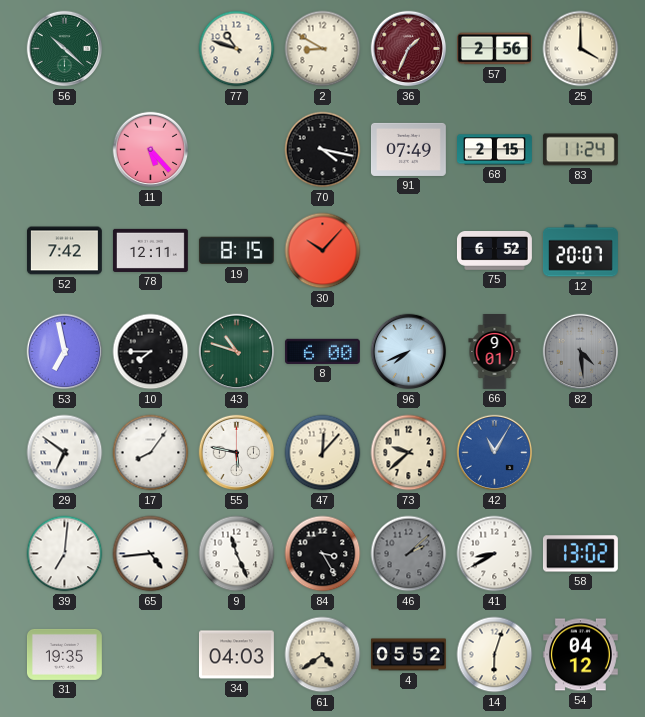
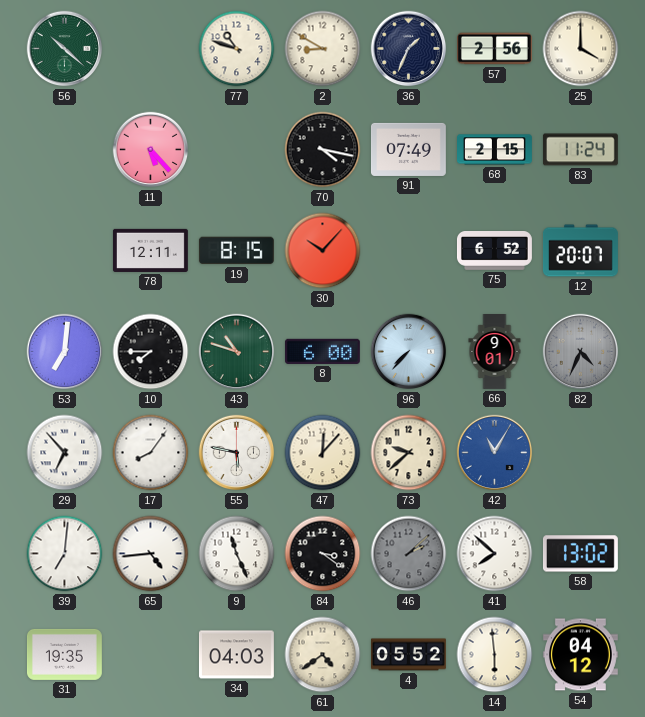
36 dial: burgundy -> navy (409, 49)
52: 7:42 -> none (64, 251)
53: 6:58 -> 7:01 (65, 352)
96: 7:41 -> 7:37 (409, 352)
82: 4:29 -> 4:34 (581, 352)
29: 6:51 -> 6:53 (65, 453)
84: 3:25 -> 3:21 (323, 554)
41: 8:40 -> 7:52 (495, 554)
14: 6:03 -> 5:59 (495, 655)
